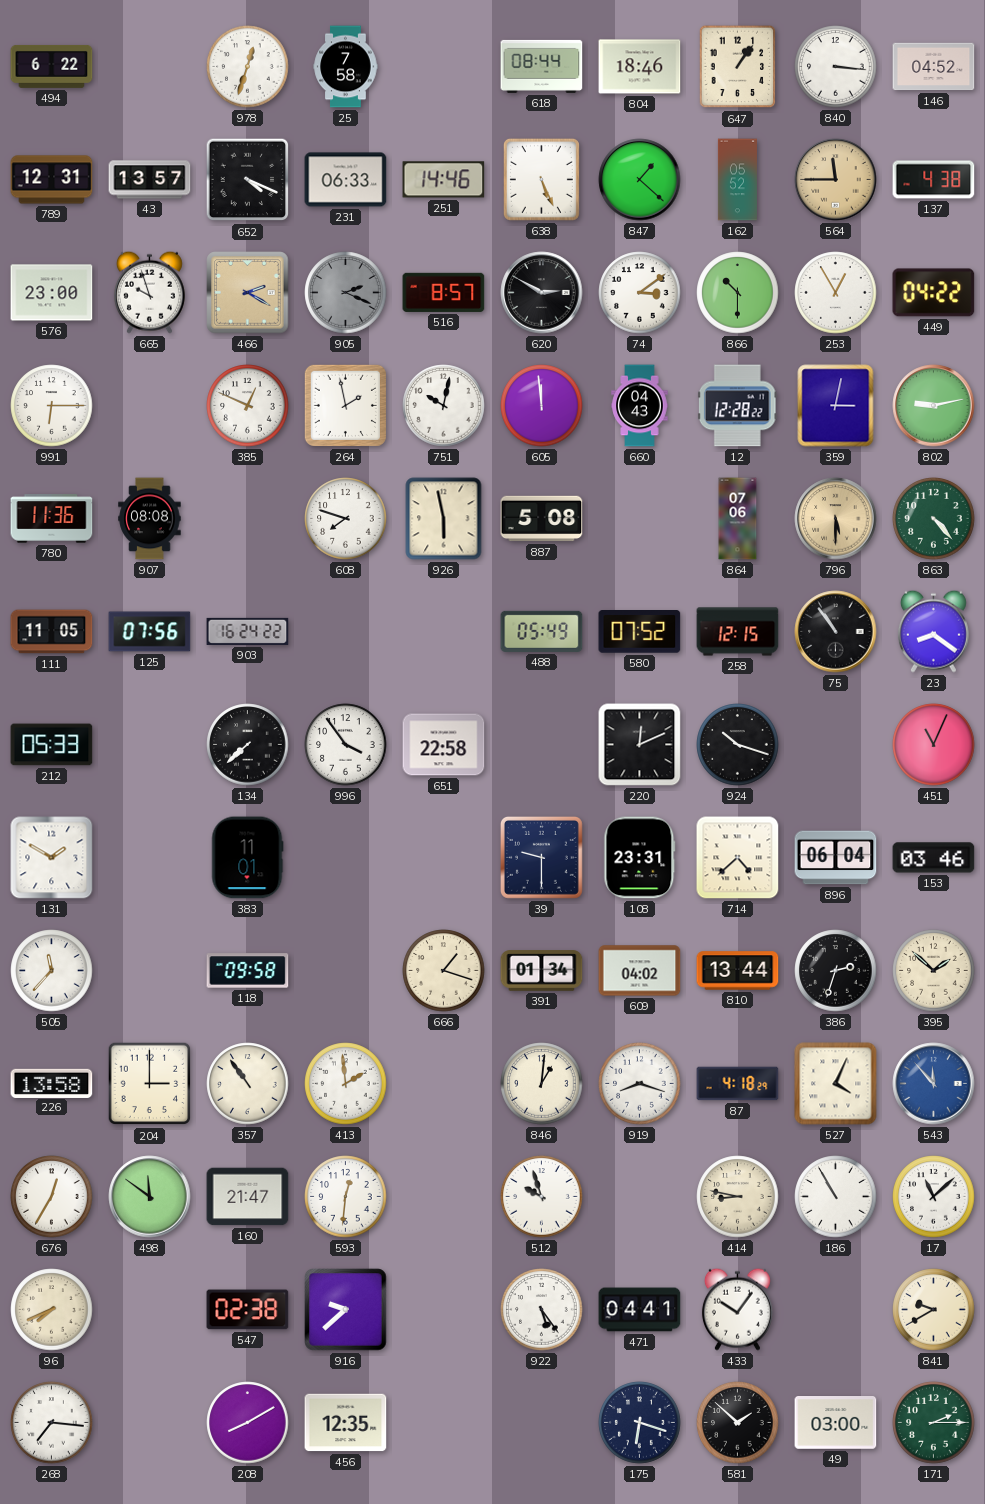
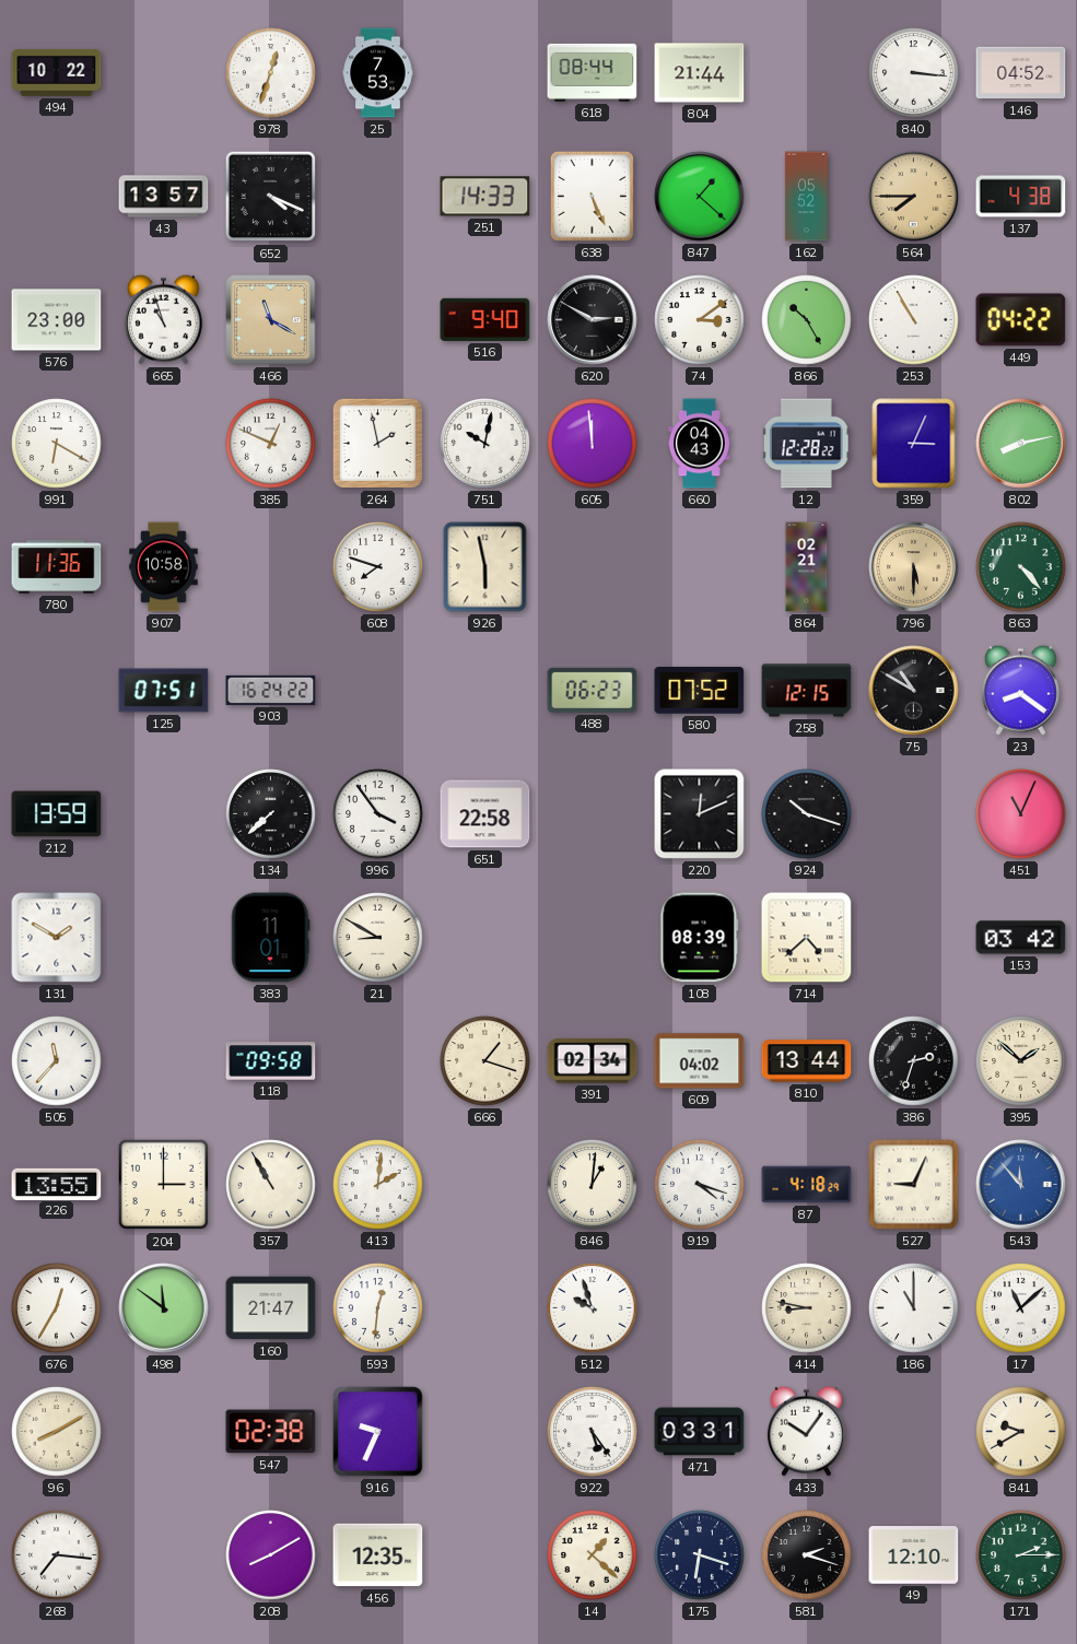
494: 6:22 -> 10:22 (57, 72)
25: 7:58 -> 7:53 (378, 73)
804: 18:46 -> 21:44 (700, 73)
647: 1:06 -> none (738, 67)
789: 12:31 -> none (52, 180)
231: 06:33 -> none (346, 180)
251: 14:46 -> 14:33 (485, 197)
564: 11:45 -> 7:45 (914, 197)
665: 9:57 -> 10:57 (163, 319)
466: 2:20 -> 11:20 (271, 320)
905: 2:19 -> none (346, 293)
516: 8:57 -> 9:40 (485, 319)
866: 10:30 -> 10:25 (807, 320)
253: 12:55 -> 10:55 (914, 320)
991: 6:15 -> 6:20 (57, 444)
359: 3:02 -> 3:04 (914, 444)
802: 9:13 -> 8:13 (1021, 444)
907: 08:08 -> 10:58 (164, 567)
887: 5:08 -> none (542, 519)
864: 07:06 -> 02:21 (807, 567)
111: 11:05 -> none (52, 632)
125: 07:56 -> 07:51 (164, 691)
488: 05:49 -> 06:23 (593, 690)
75: 10:54 -> 10:50 (914, 691)
212: 05:33 -> 13:59 (57, 814)
21: none -> 8:50 (378, 938)
39: 9:30 -> none (541, 857)
108: 23:31 -> 08:39 (700, 938)
896: 06:04 -> none (836, 858)
153: 03:46 -> 03:42 (1021, 938)
391: 01:34 -> 02:34 (593, 1061)
226: 13:58 -> 13:55 (57, 1184)
357: 10:54 -> 10:55 (271, 1185)
413: 1:59 -> 2:01 (378, 1185)
919: 8:18 -> 4:18 (700, 1185)
527: 4:04 -> 9:04 (914, 1185)
186: 10:55 -> 11:00 (914, 1308)
96: 7:41 -> 8:10 (57, 1432)
916: 9:38 -> 9:34 (378, 1432)
471: 04:41 -> 03:31 (700, 1432)
14: none -> 1:22 (593, 1555)
581: 1:52 -> 2:18 (807, 1555)
49: 03:00 -> 12:10 (914, 1555)
